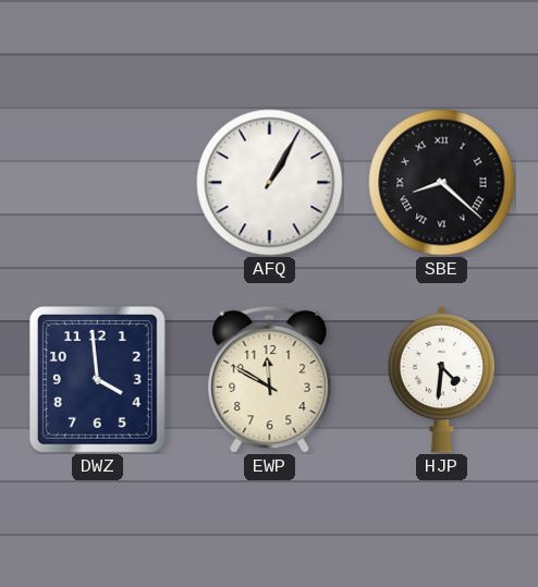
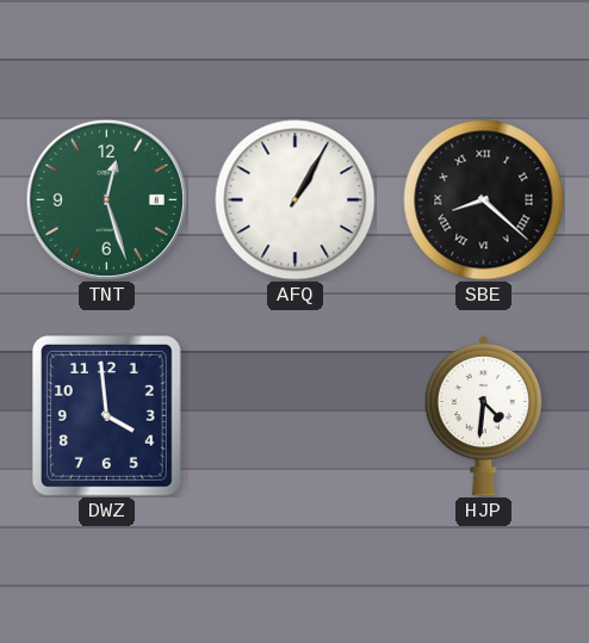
TNT: none -> 12:27 (106, 199)
EWP: 11:50 -> none (270, 379)
